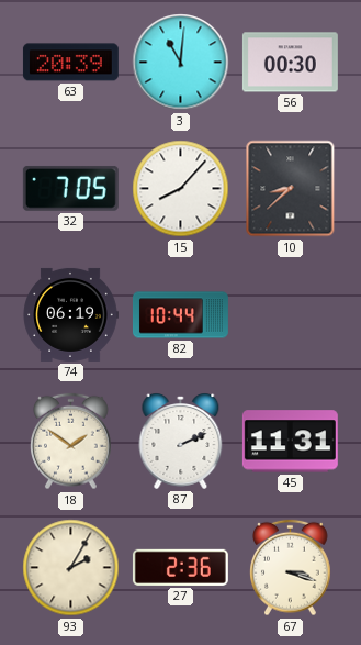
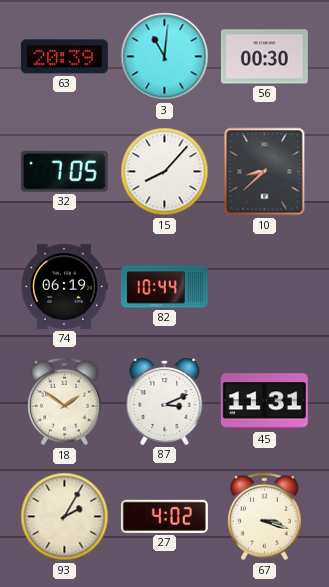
87: 2:11 -> 3:11 (165, 401)
27: 2:36 -> 4:02 (164, 516)
